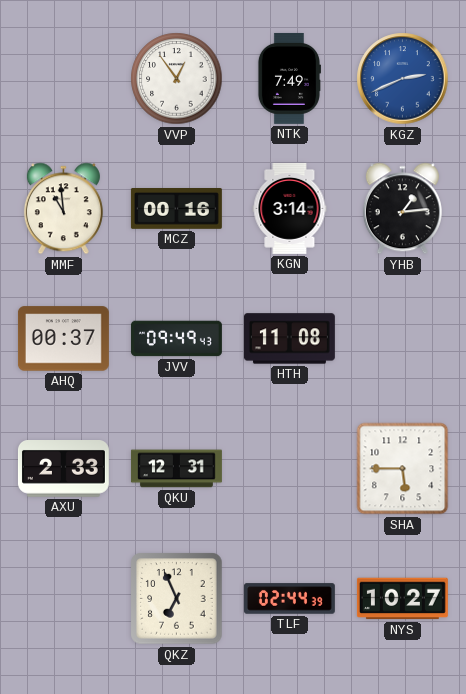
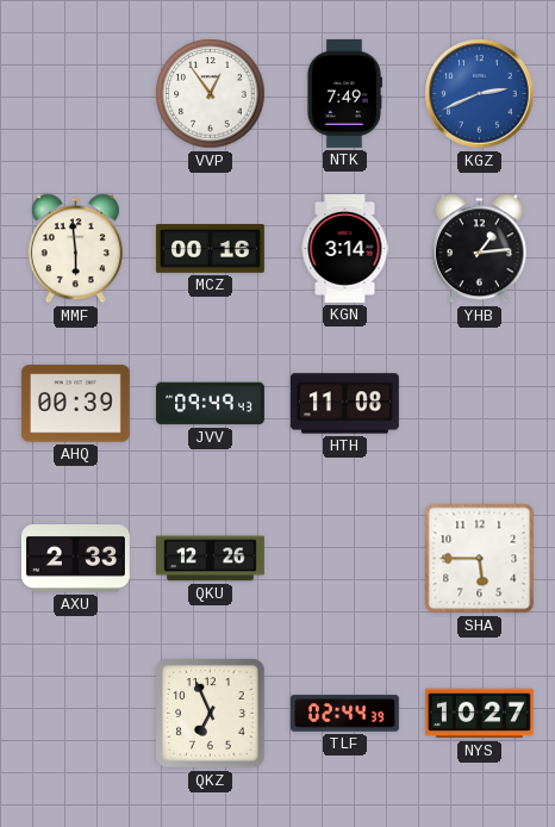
MMF: 10:59 -> 5:59 (75, 249)
AHQ: 00:37 -> 00:39 (75, 404)
QKU: 12:31 -> 12:26 (210, 559)
